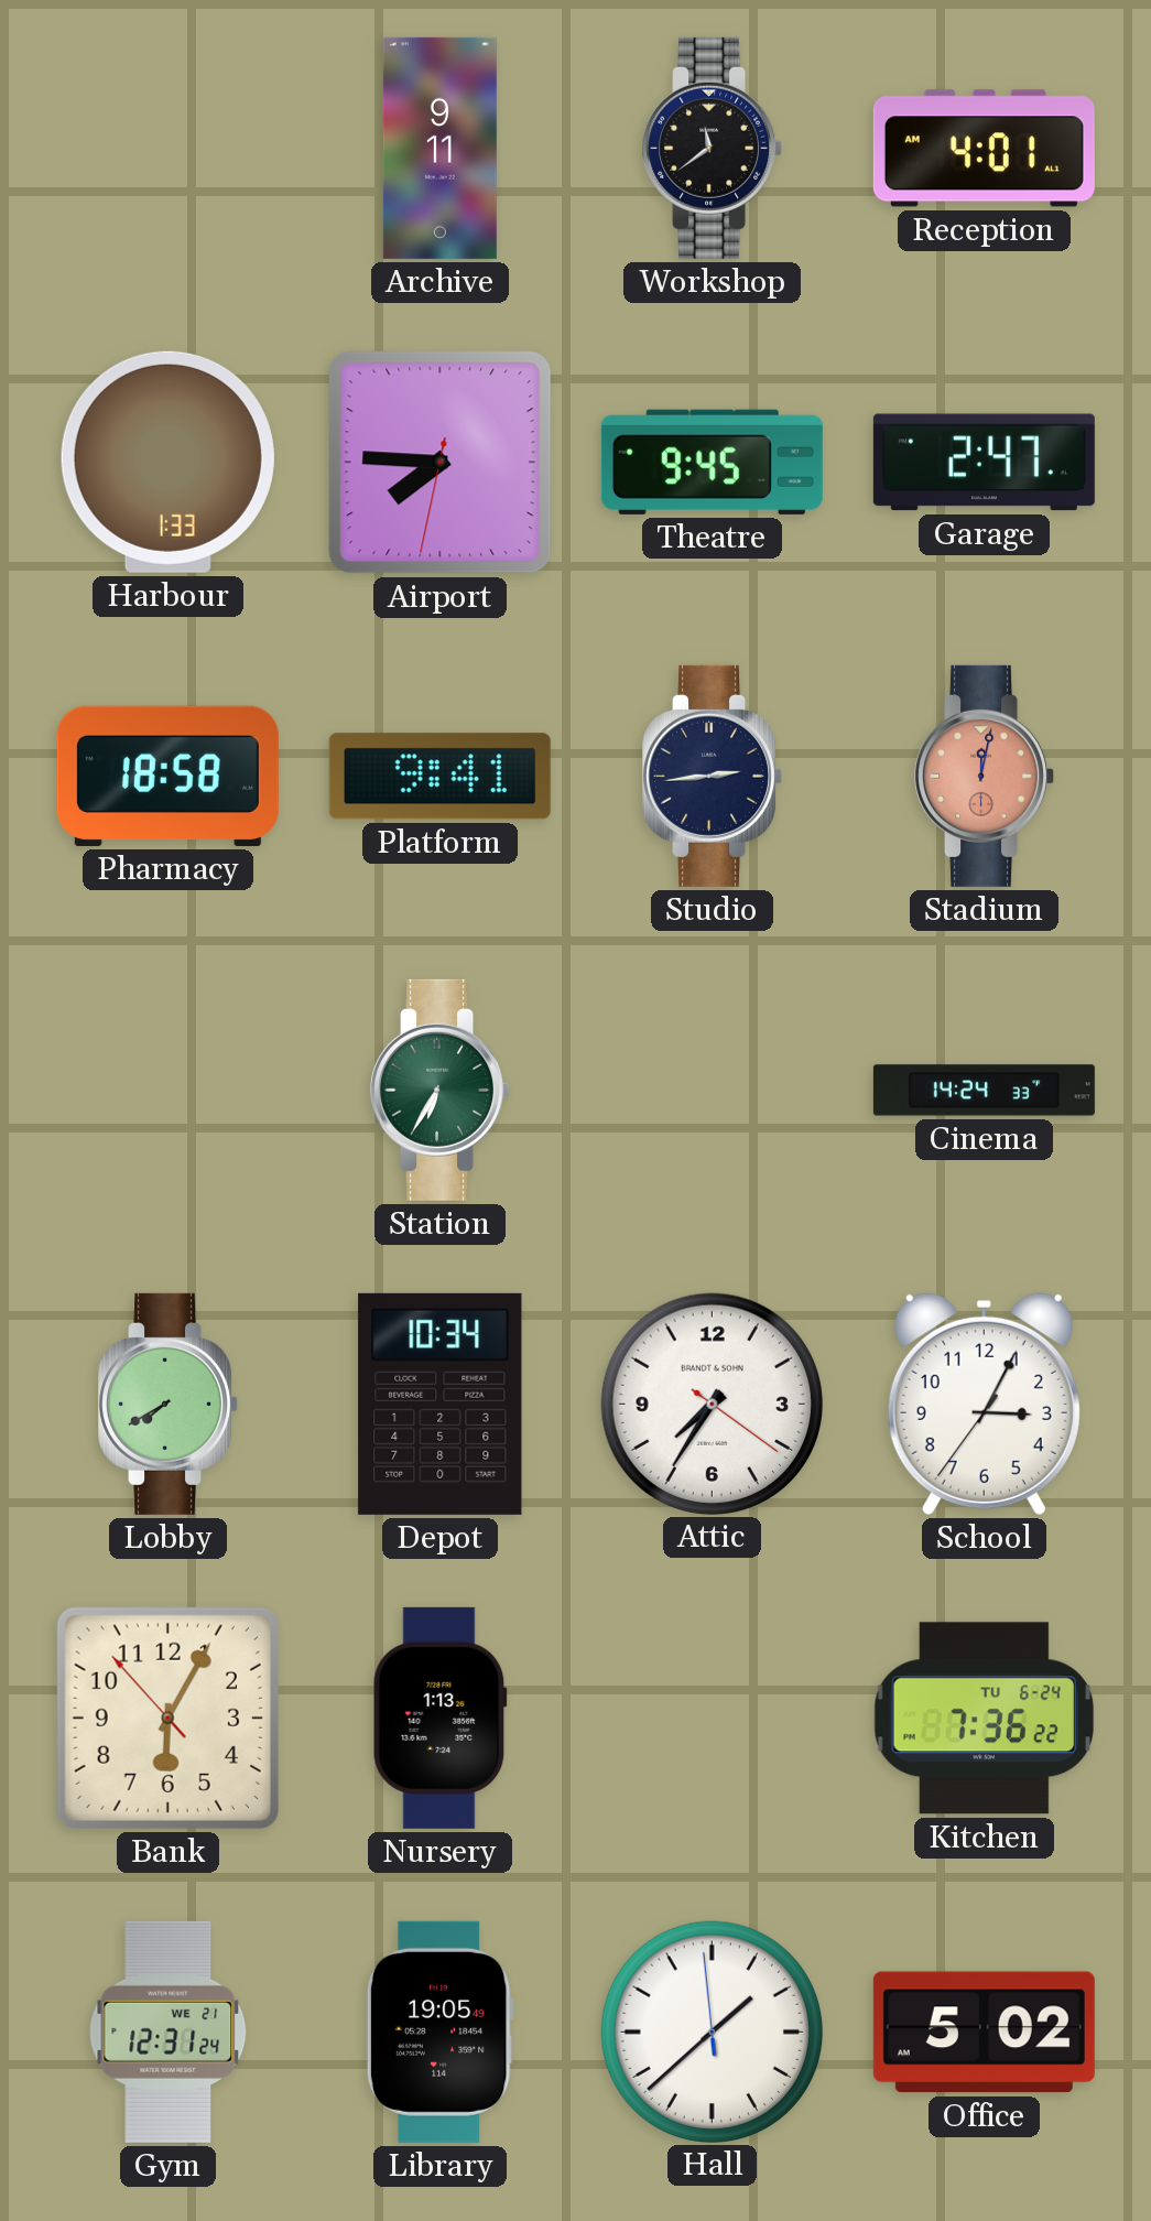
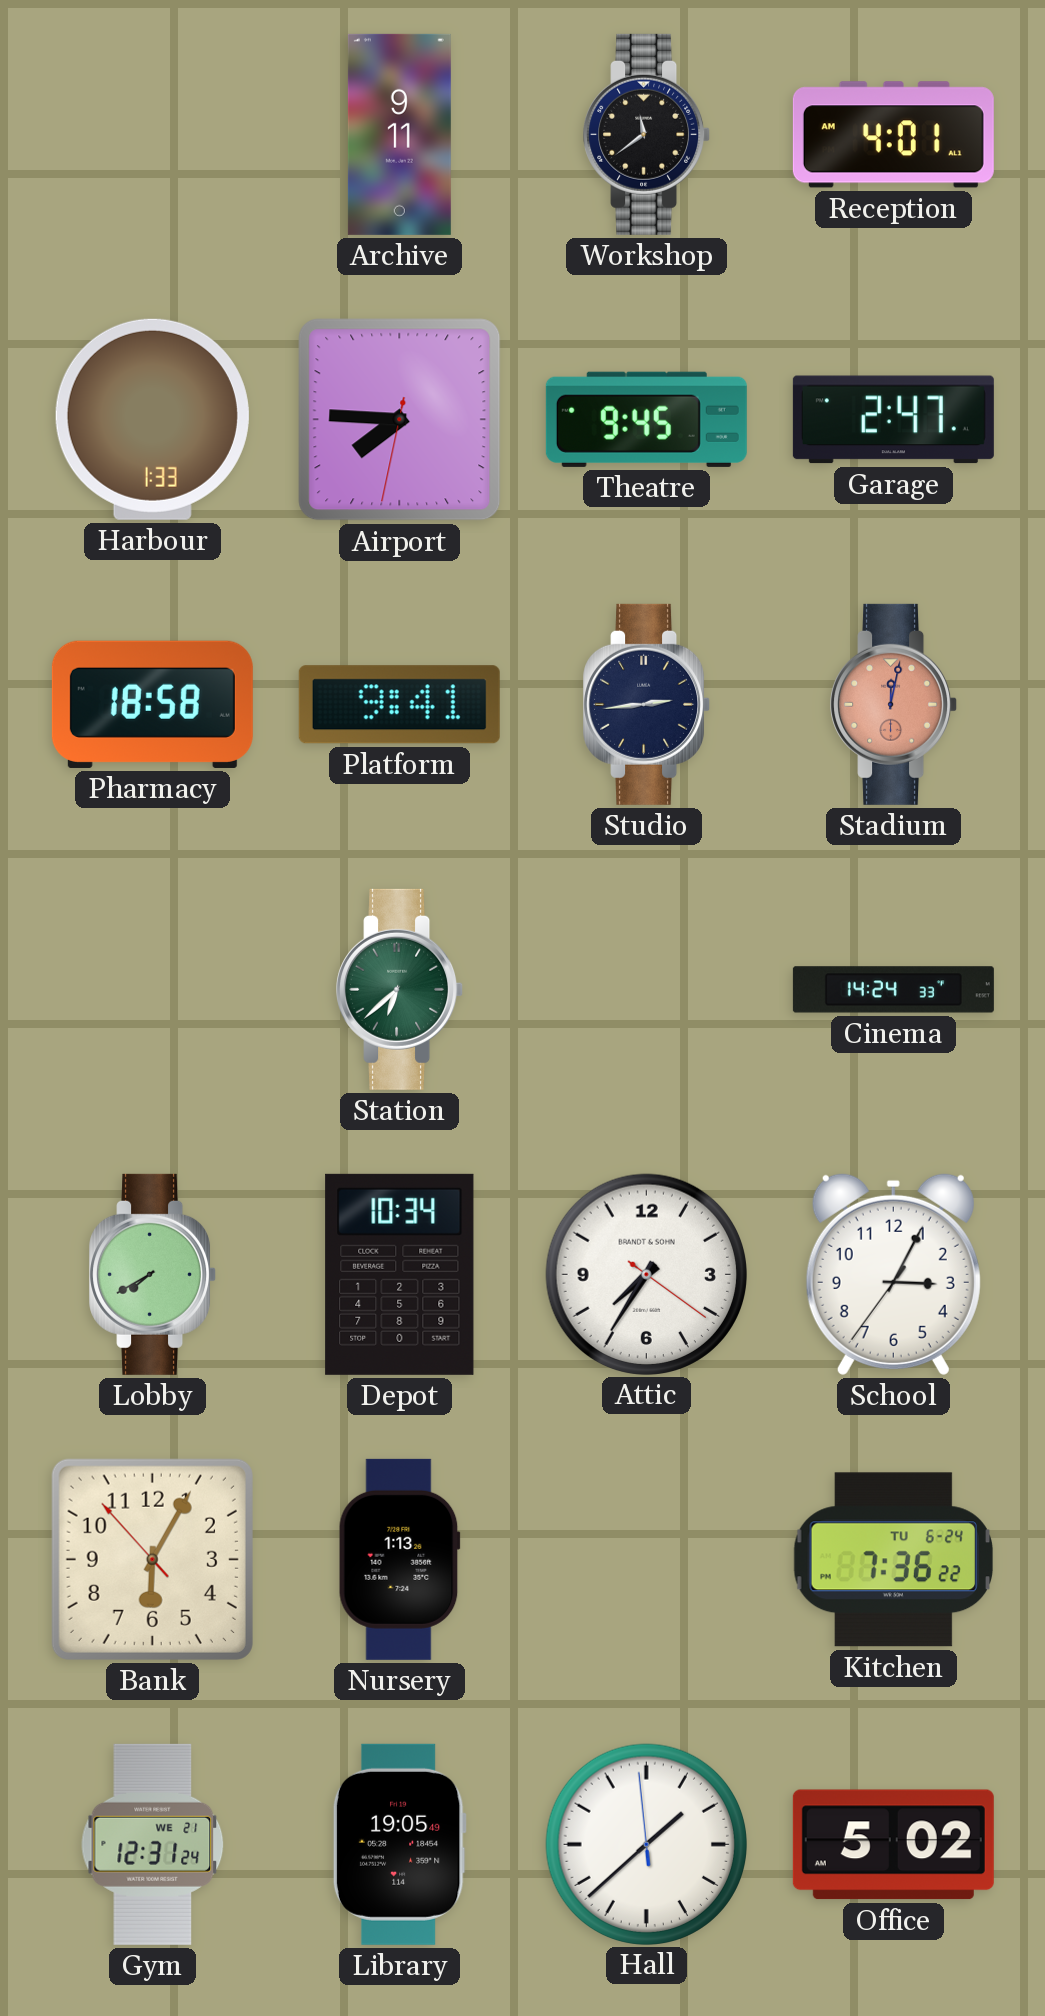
Station: 6:35 -> 6:38 (400, 989)
